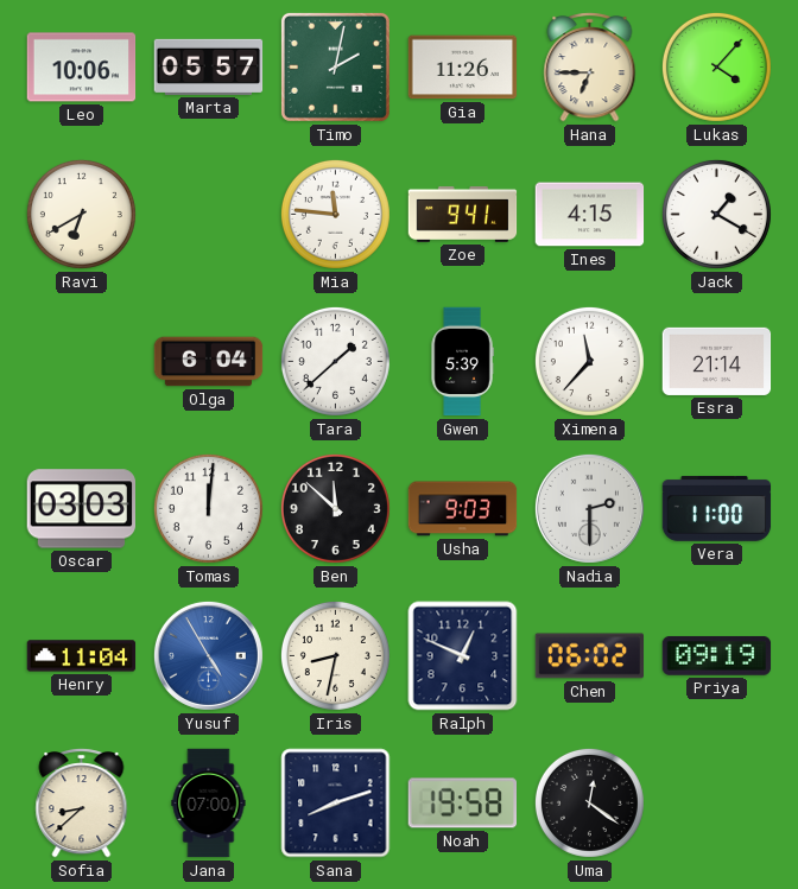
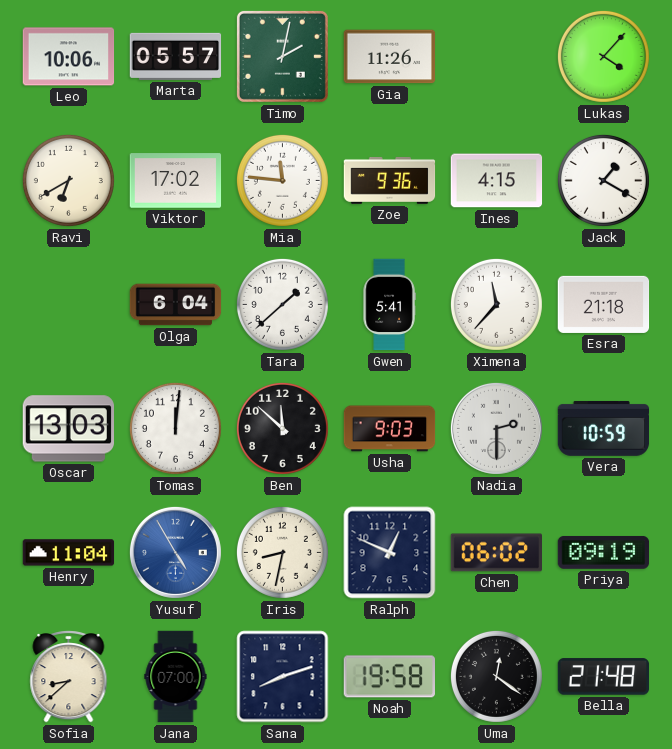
Hana: 6:45 -> none (590, 68)
Viktor: none -> 17:02 (176, 181)
Zoe: 9:41 -> 9:36 (390, 180)
Gwen: 5:39 -> 5:41 (389, 305)
Esra: 21:14 -> 21:18 (604, 304)
Oscar: 03:03 -> 13:03 (68, 429)
Vera: 11:00 -> 10:59 (604, 428)
Bella: none -> 21:48 (604, 677)
